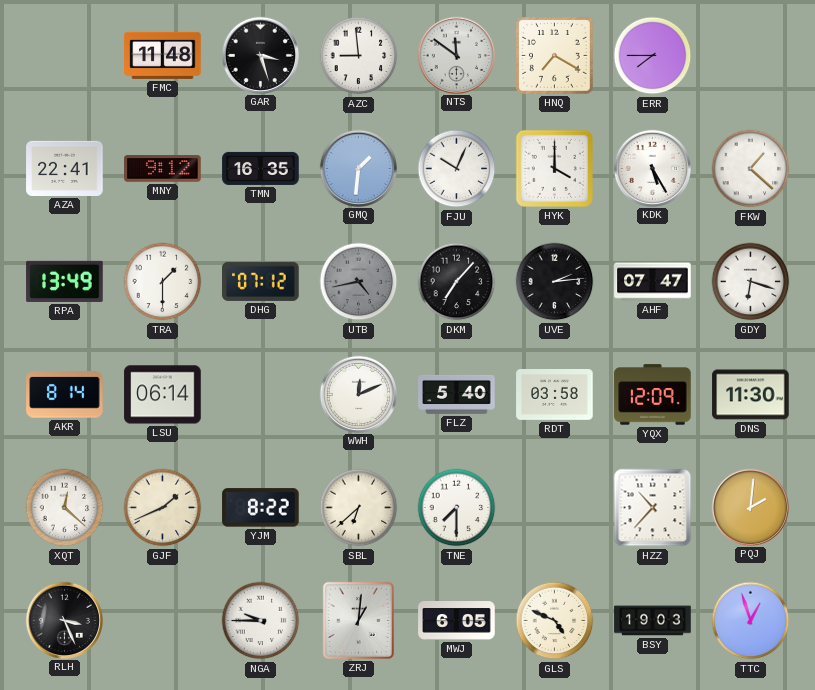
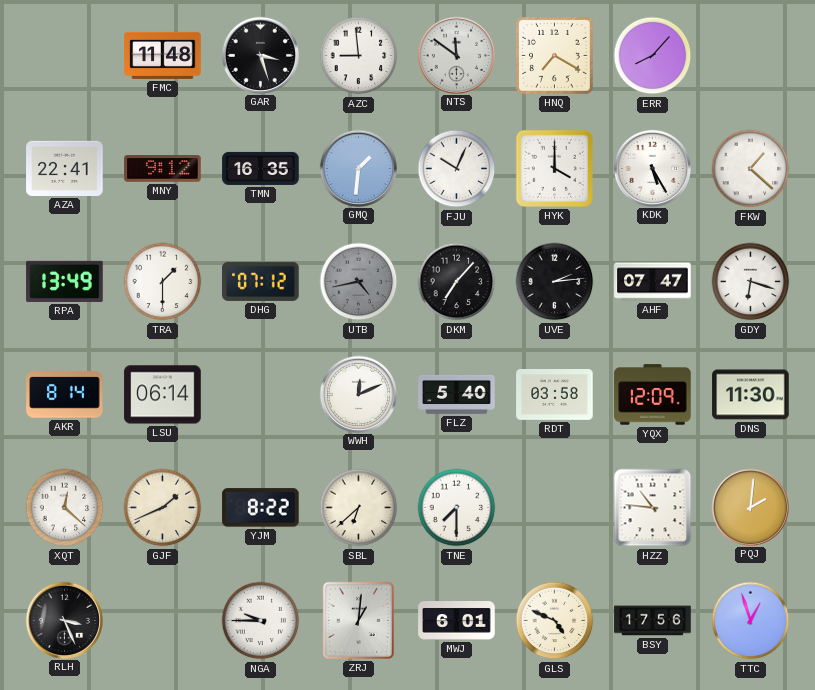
ERR: 7:45 -> 8:07 (653, 56)
HZZ: 10:37 -> 10:46 (653, 508)
MWJ: 6:05 -> 6:01 (457, 621)
BSY: 19:03 -> 17:56 (653, 621)
